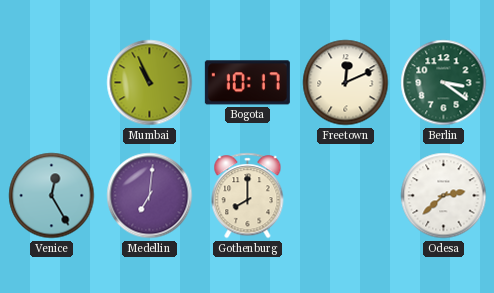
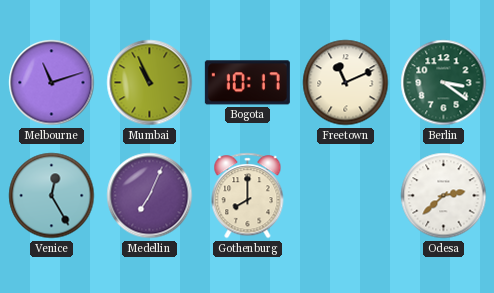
Melbourne: none -> 11:12 (52, 83)
Freetown: 12:11 -> 11:11 (346, 83)
Medellin: 7:01 -> 7:04 (150, 196)
